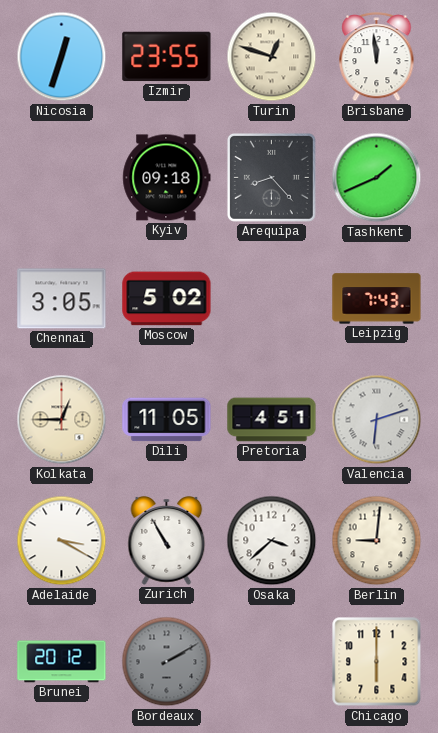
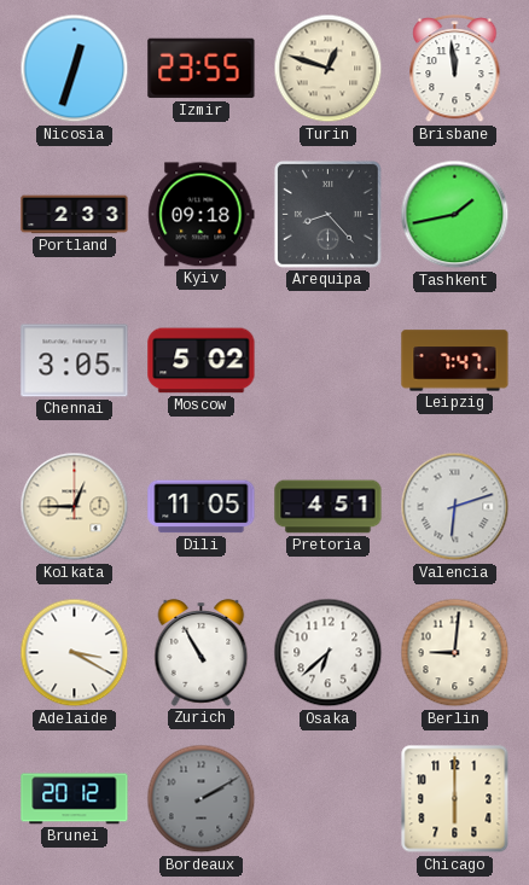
Portland: none -> 2:33 (75, 215)
Tashkent: 1:41 -> 1:43 (455, 215)
Leipzig: 7:43 -> 7:47 (455, 361)
Osaka: 3:38 -> 6:38 (329, 653)
